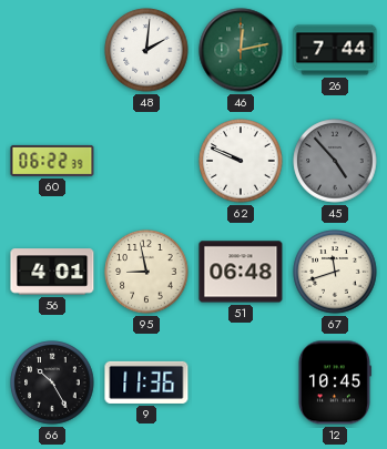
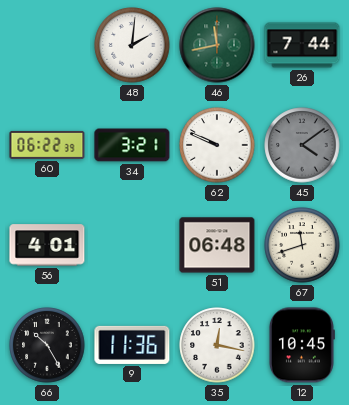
46: 12:13 -> 11:43 (217, 45)
34: none -> 3:21 (132, 145)
45: 4:53 -> 4:09 (302, 145)
95: 8:58 -> none (146, 272)
35: none -> 12:17 (217, 345)
